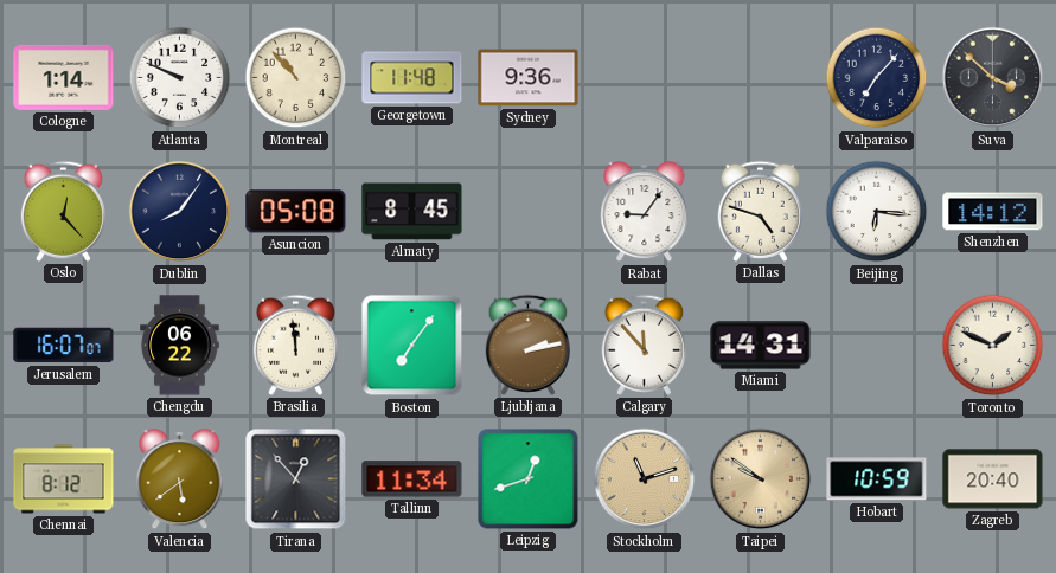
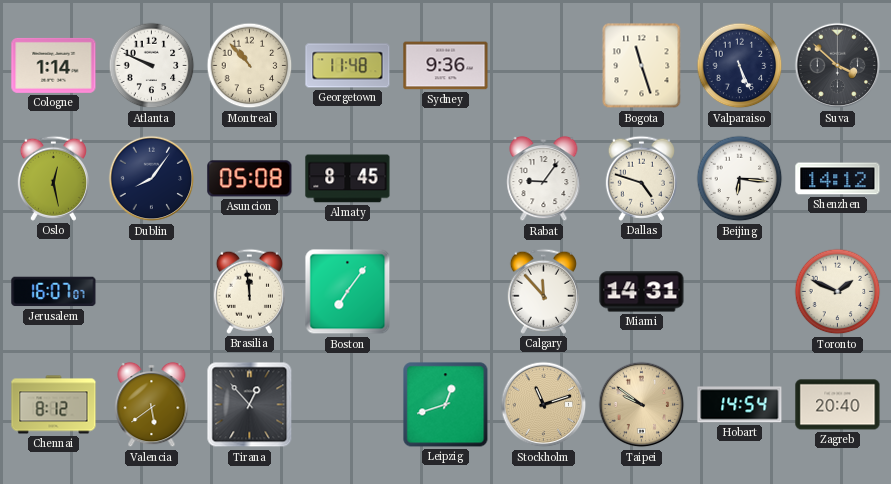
Bogota: none -> 11:27 (642, 66)
Valparaiso: 7:07 -> 5:26 (740, 66)
Oslo: 12:23 -> 12:28 (53, 178)
Chengdu: 06:22 -> none (180, 346)
Ljubljana: 2:13 -> none (527, 345)
Tallinn: 11:34 -> none (412, 479)
Hobart: 10:59 -> 14:54 (740, 405)
